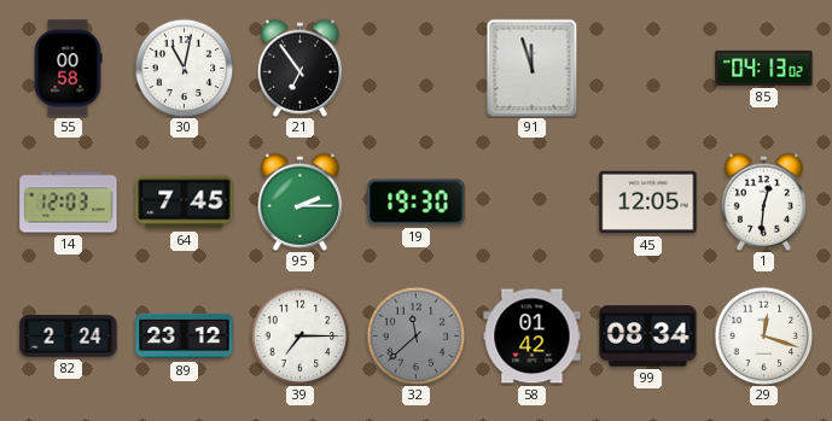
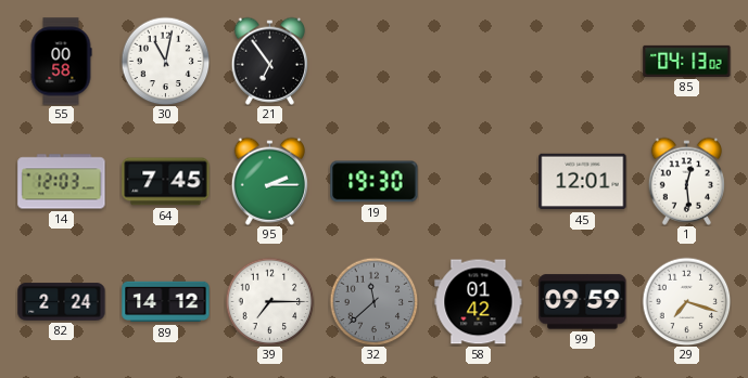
91: 11:57 -> none (533, 68)
45: 12:05 -> 12:01 (583, 182)
1: 12:31 -> 12:29 (686, 181)
89: 23:12 -> 14:12 (166, 302)
99: 08:34 -> 09:59 (583, 302)
29: 12:18 -> 7:18 (686, 301)
